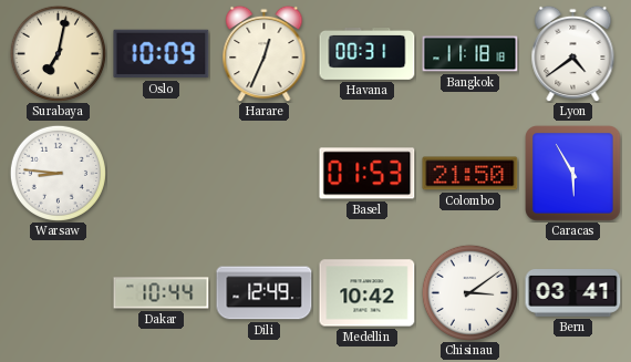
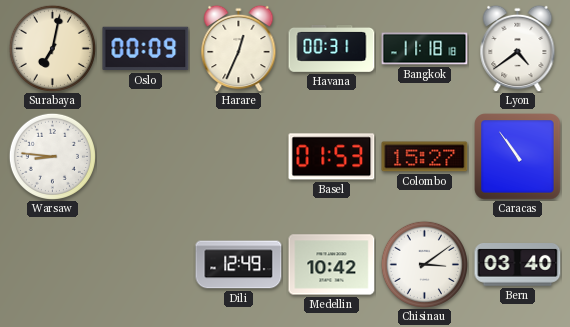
Oslo: 10:09 -> 00:09 (146, 49)
Colombo: 21:50 -> 15:27 (425, 157)
Caracas: 5:55 -> 10:54 (518, 157)
Dakar: 10:44 -> none (162, 293)
Bern: 03:41 -> 03:40 (518, 265)
